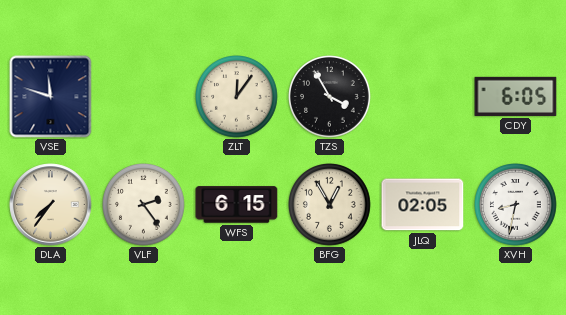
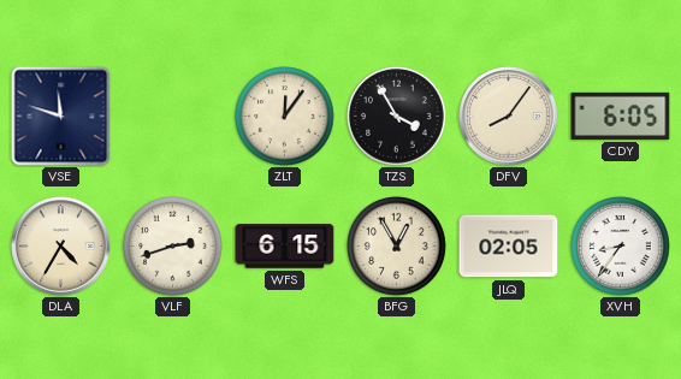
DFV: none -> 8:06 (509, 117)
DLA: 7:36 -> 4:35 (61, 247)
VLF: 2:24 -> 2:42 (173, 247)
XVH: 8:32 -> 8:36 (621, 247)
